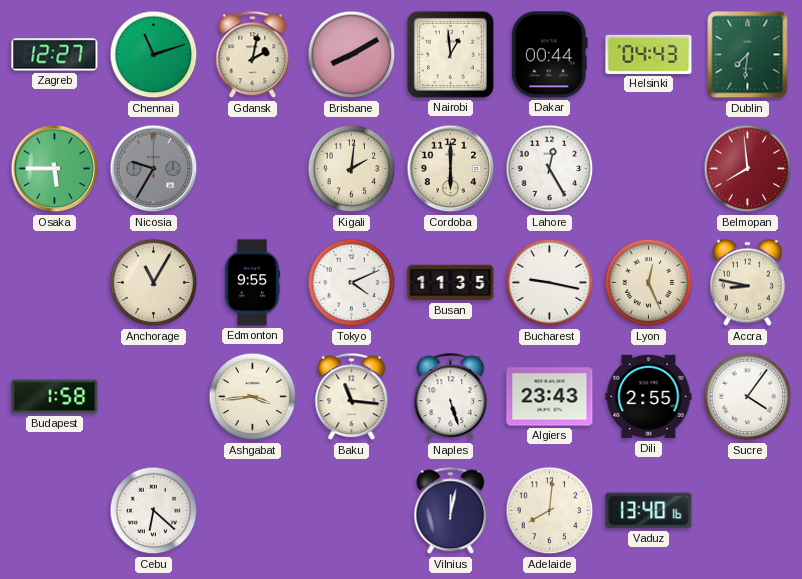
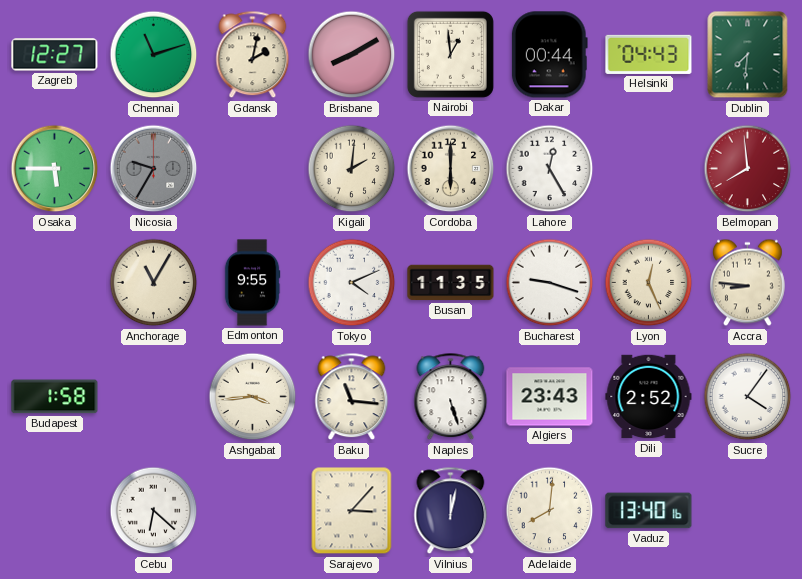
Bucharest: 9:17 -> 9:18 (550, 283)
Accra: 8:47 -> 8:46 (747, 283)
Dili: 2:55 -> 2:52 (649, 397)
Sarajevo: none -> 3:07 (352, 511)
